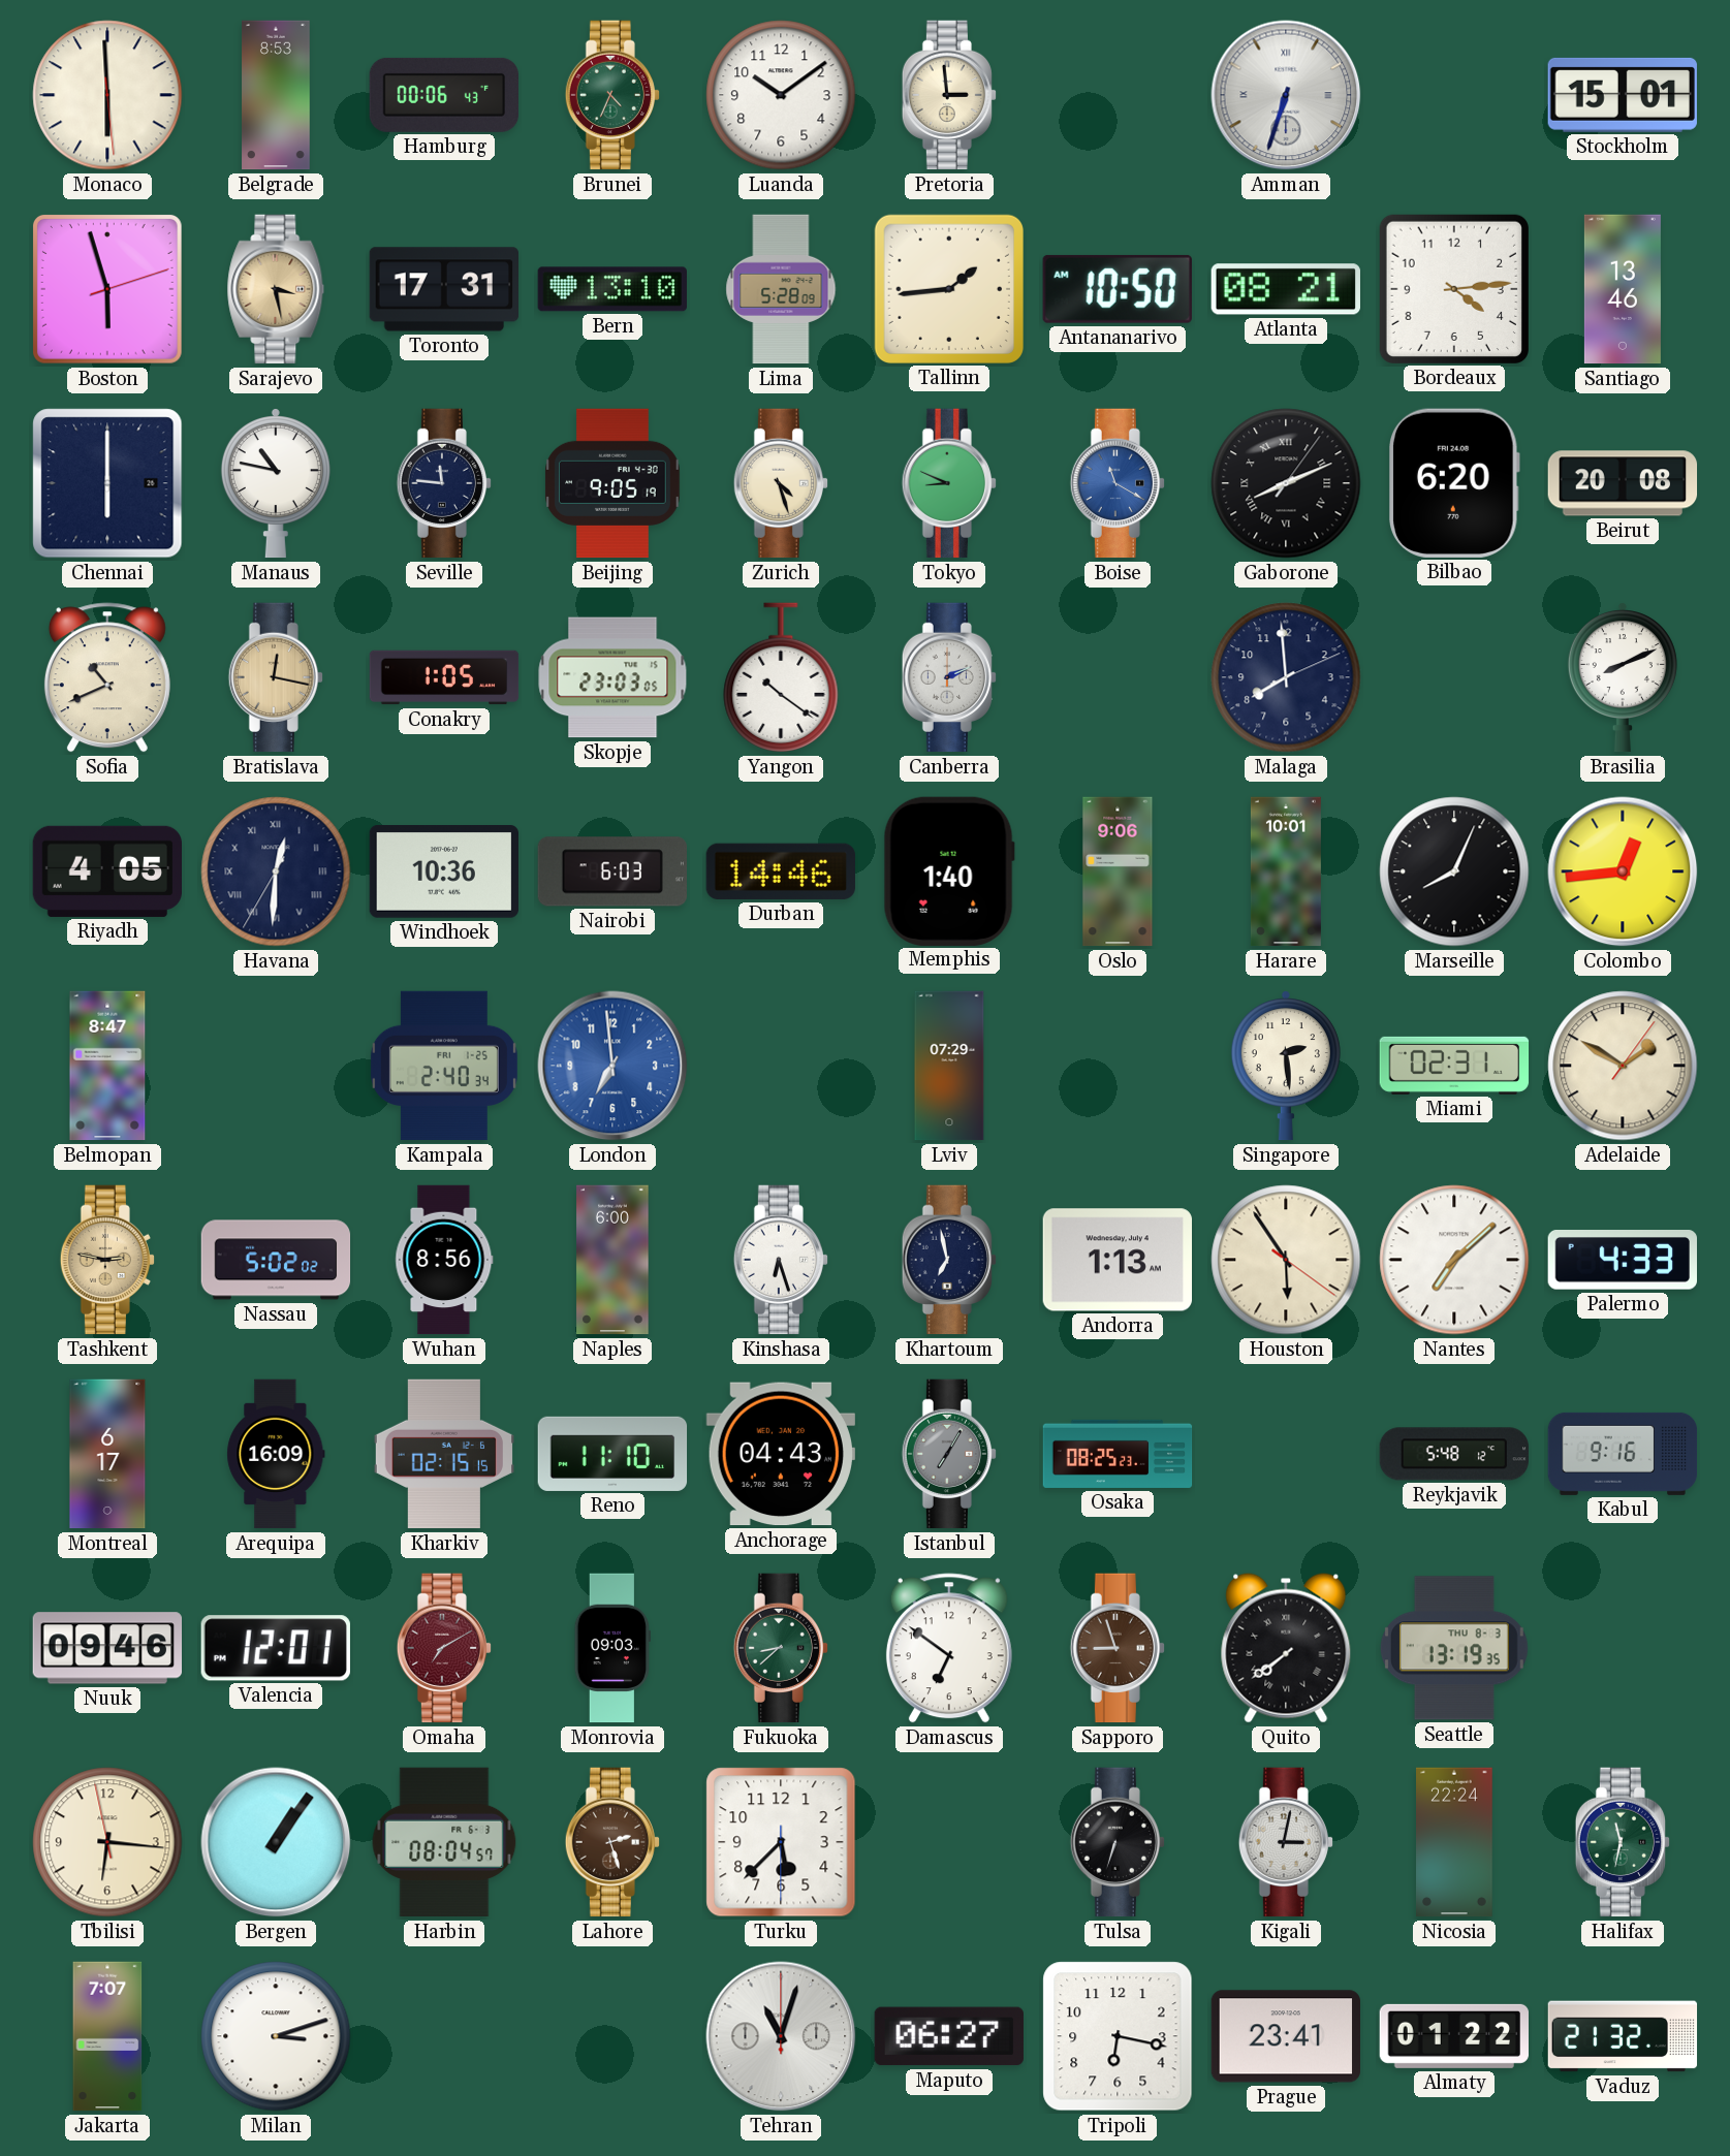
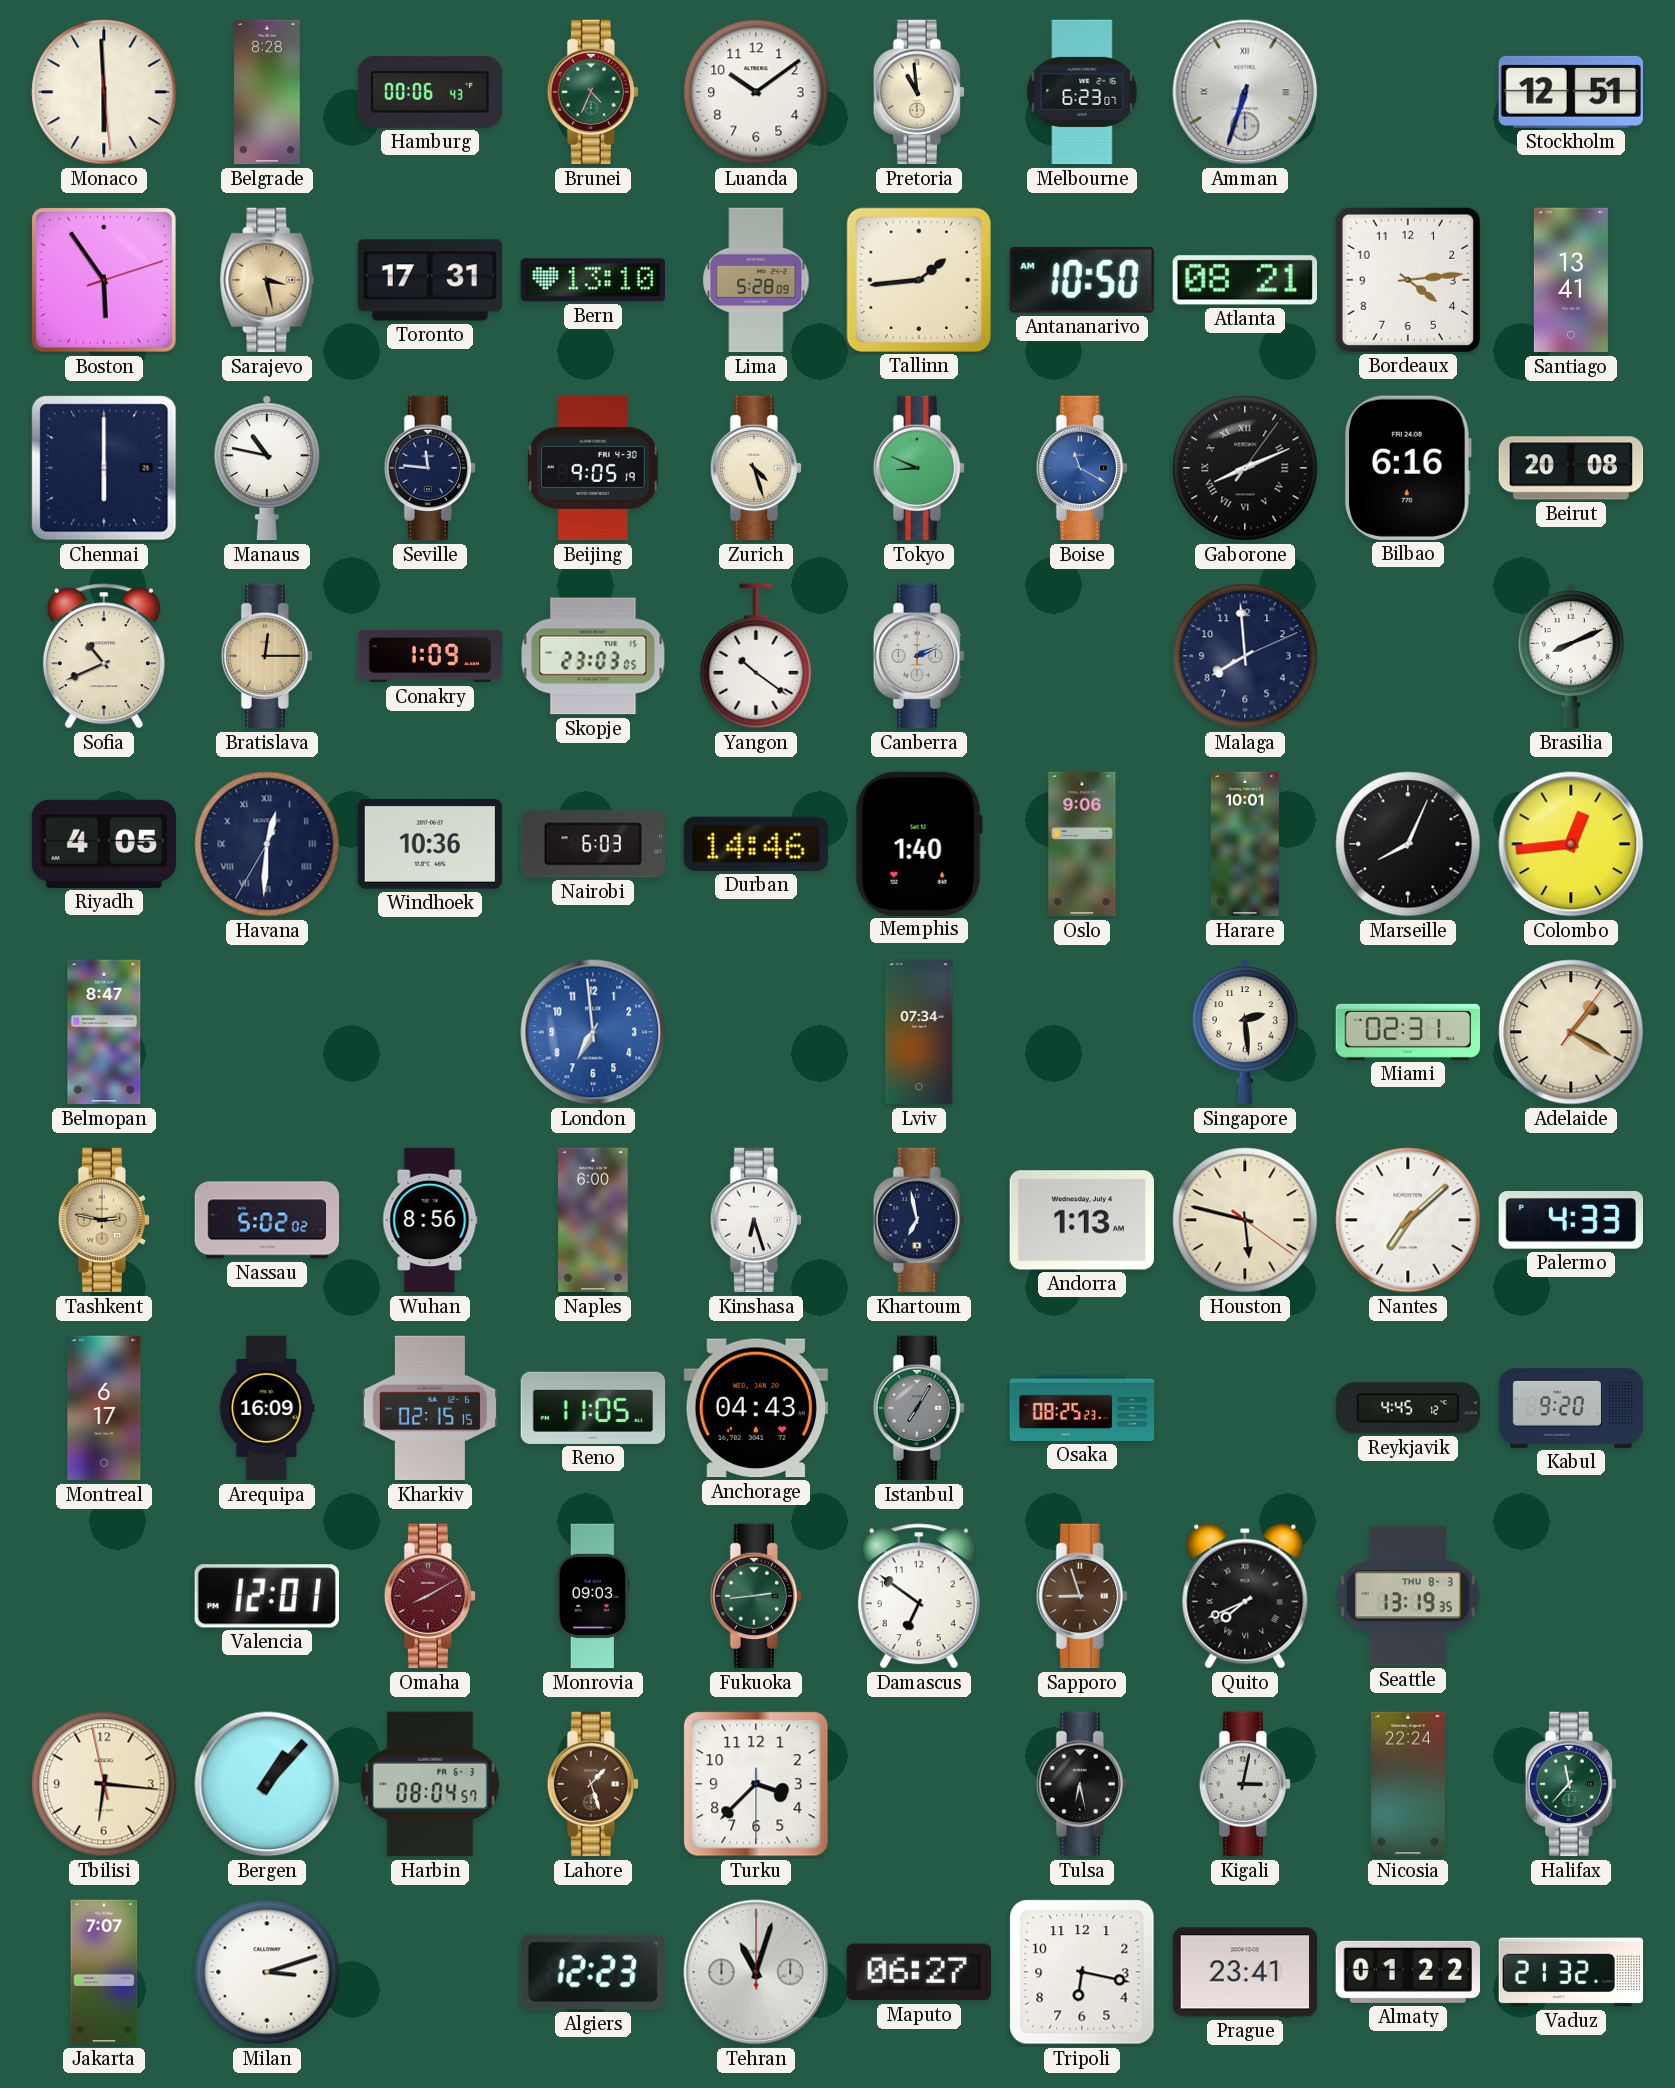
Belgrade: 8:53 -> 8:28 (267, 92)
Pretoria: 2:59 -> 10:59 (918, 92)
Melbourne: none -> 6:23 (1082, 92)
Stockholm: 15:01 -> 12:51 (1571, 92)
Boston: 5:57 -> 5:54 (104, 280)
Santiago: 13:46 -> 13:41 (1571, 280)
Bilbao: 6:20 -> 6:16 (1409, 468)
Bratislava: 12:17 -> 12:15 (266, 656)
Conakry: 1:05 -> 1:09 (430, 656)
Kampala: 2:40 -> none (444, 1066)
Lviv: 07:29 -> 07:34 (919, 1032)
Adelaide: 1:50 -> 1:20 (1571, 1032)
Houston: 5:54 -> 5:47 (1245, 1220)
Reno: 11:10 -> 11:05 (593, 1408)
Reykjavik: 5:48 -> 4:45 (1407, 1408)
Kabul: 9:16 -> 9:20 (1571, 1408)
Nuuk: 09:46 -> none (107, 1648)
Omaha: 7:10 -> 8:10 (429, 1596)
Fukuoka: 8:38 -> 2:44 (755, 1596)
Quito: 7:39 -> 7:41 (1245, 1596)
Bergen: 1:06 -> 1:07 (267, 1784)
Lahore: 2:27 -> 1:27 (592, 1784)
Turku: 5:37 -> 3:37 (756, 1784)
Tulsa: 6:33 -> 6:28 (1081, 1784)
Halifax: 11:32 -> 11:37 (1570, 1784)
Algiers: none -> 12:23 (593, 1972)
